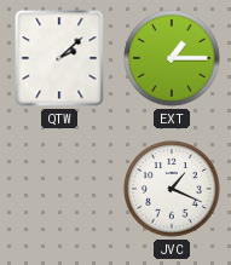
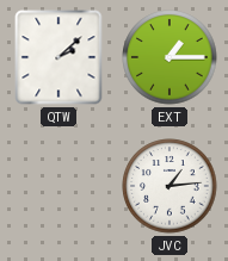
JVC: 1:19 -> 1:14 (170, 186)
